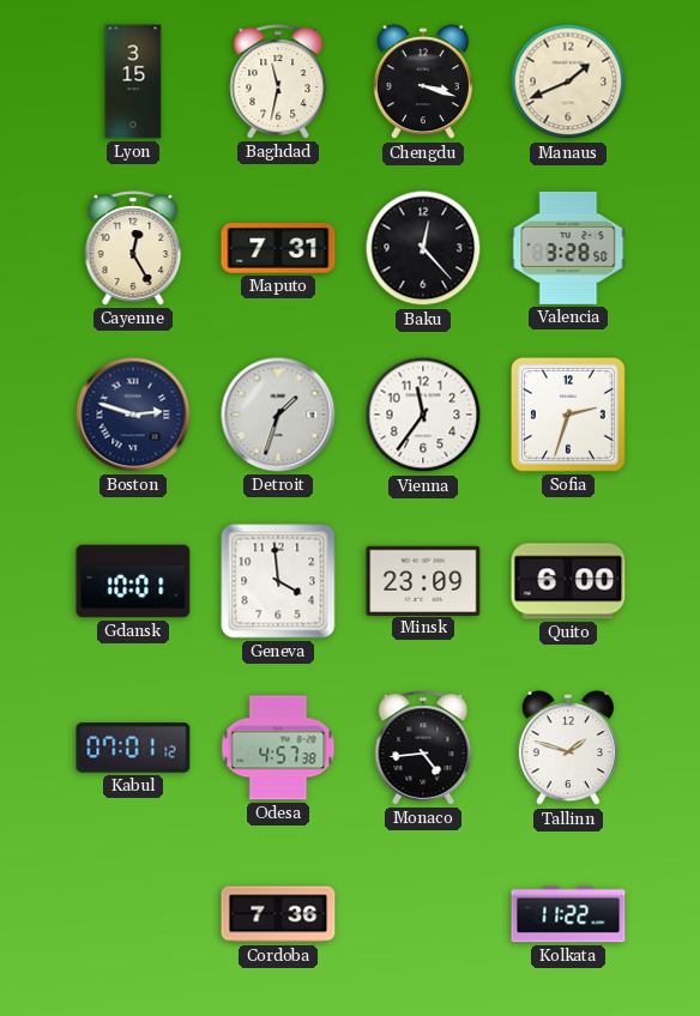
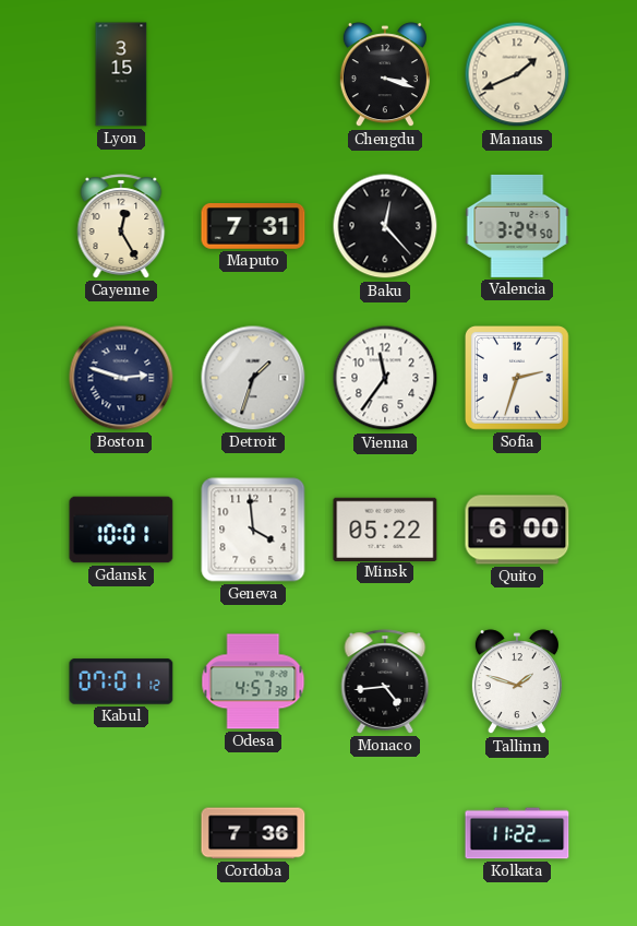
Baghdad: 11:32 -> none (278, 81)
Valencia: 3:28 -> 3:24 (517, 226)
Minsk: 23:09 -> 05:22 (385, 529)
